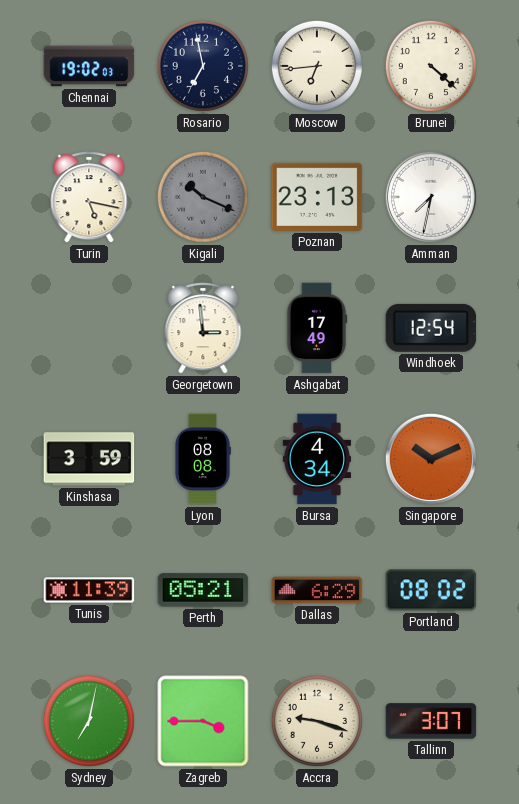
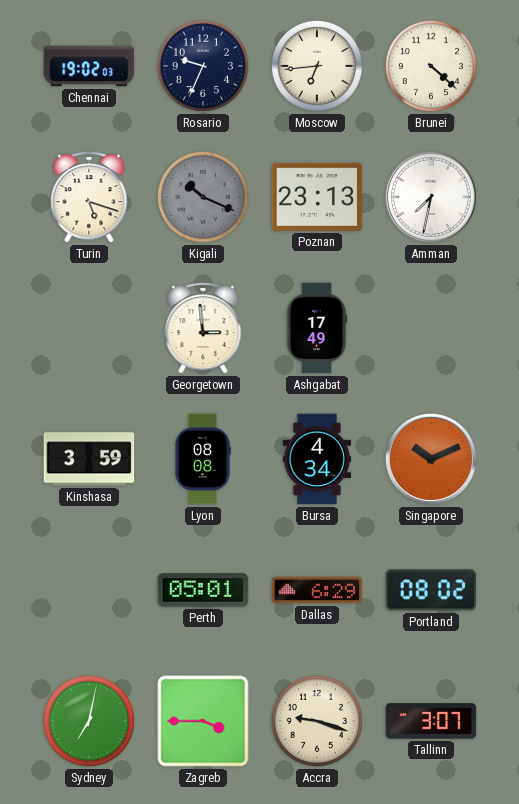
Rosario: 6:58 -> 9:34 (203, 66)
Turin: 5:17 -> 5:18 (89, 197)
Windhoek: 12:54 -> none (431, 328)
Tunis: 11:39 -> none (89, 590)
Perth: 05:21 -> 05:01 (203, 590)
